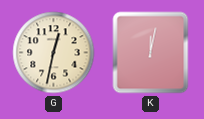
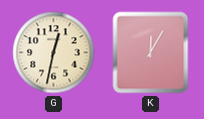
K: 12:02 -> 12:05 (151, 53)
